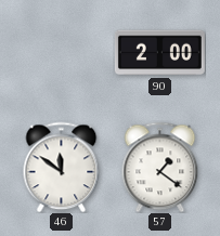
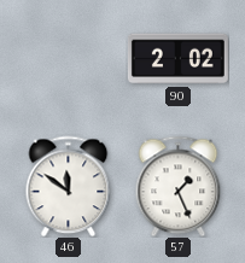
90: 2:00 -> 2:02 (177, 59)
57: 1:21 -> 1:26 (179, 186)
